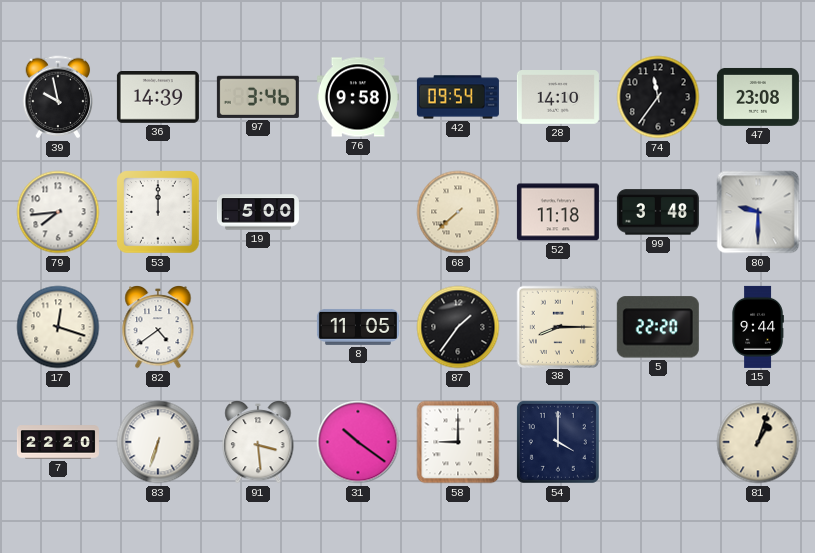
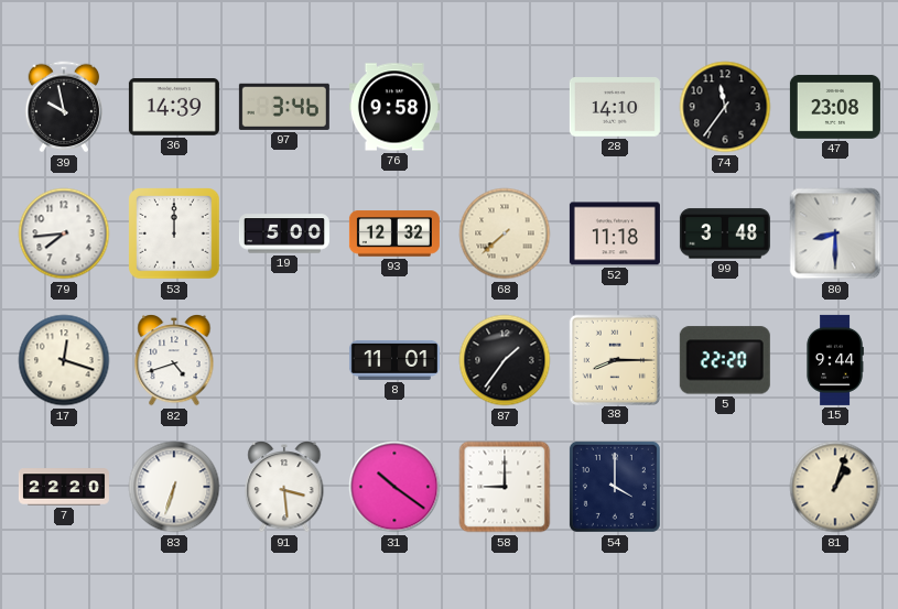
42: 09:54 -> none (458, 97)
93: none -> 12:32 (394, 233)
80: 9:30 -> 8:30 (835, 233)
82: 4:39 -> 4:42 (174, 361)
8: 11:05 -> 11:01 (394, 360)
